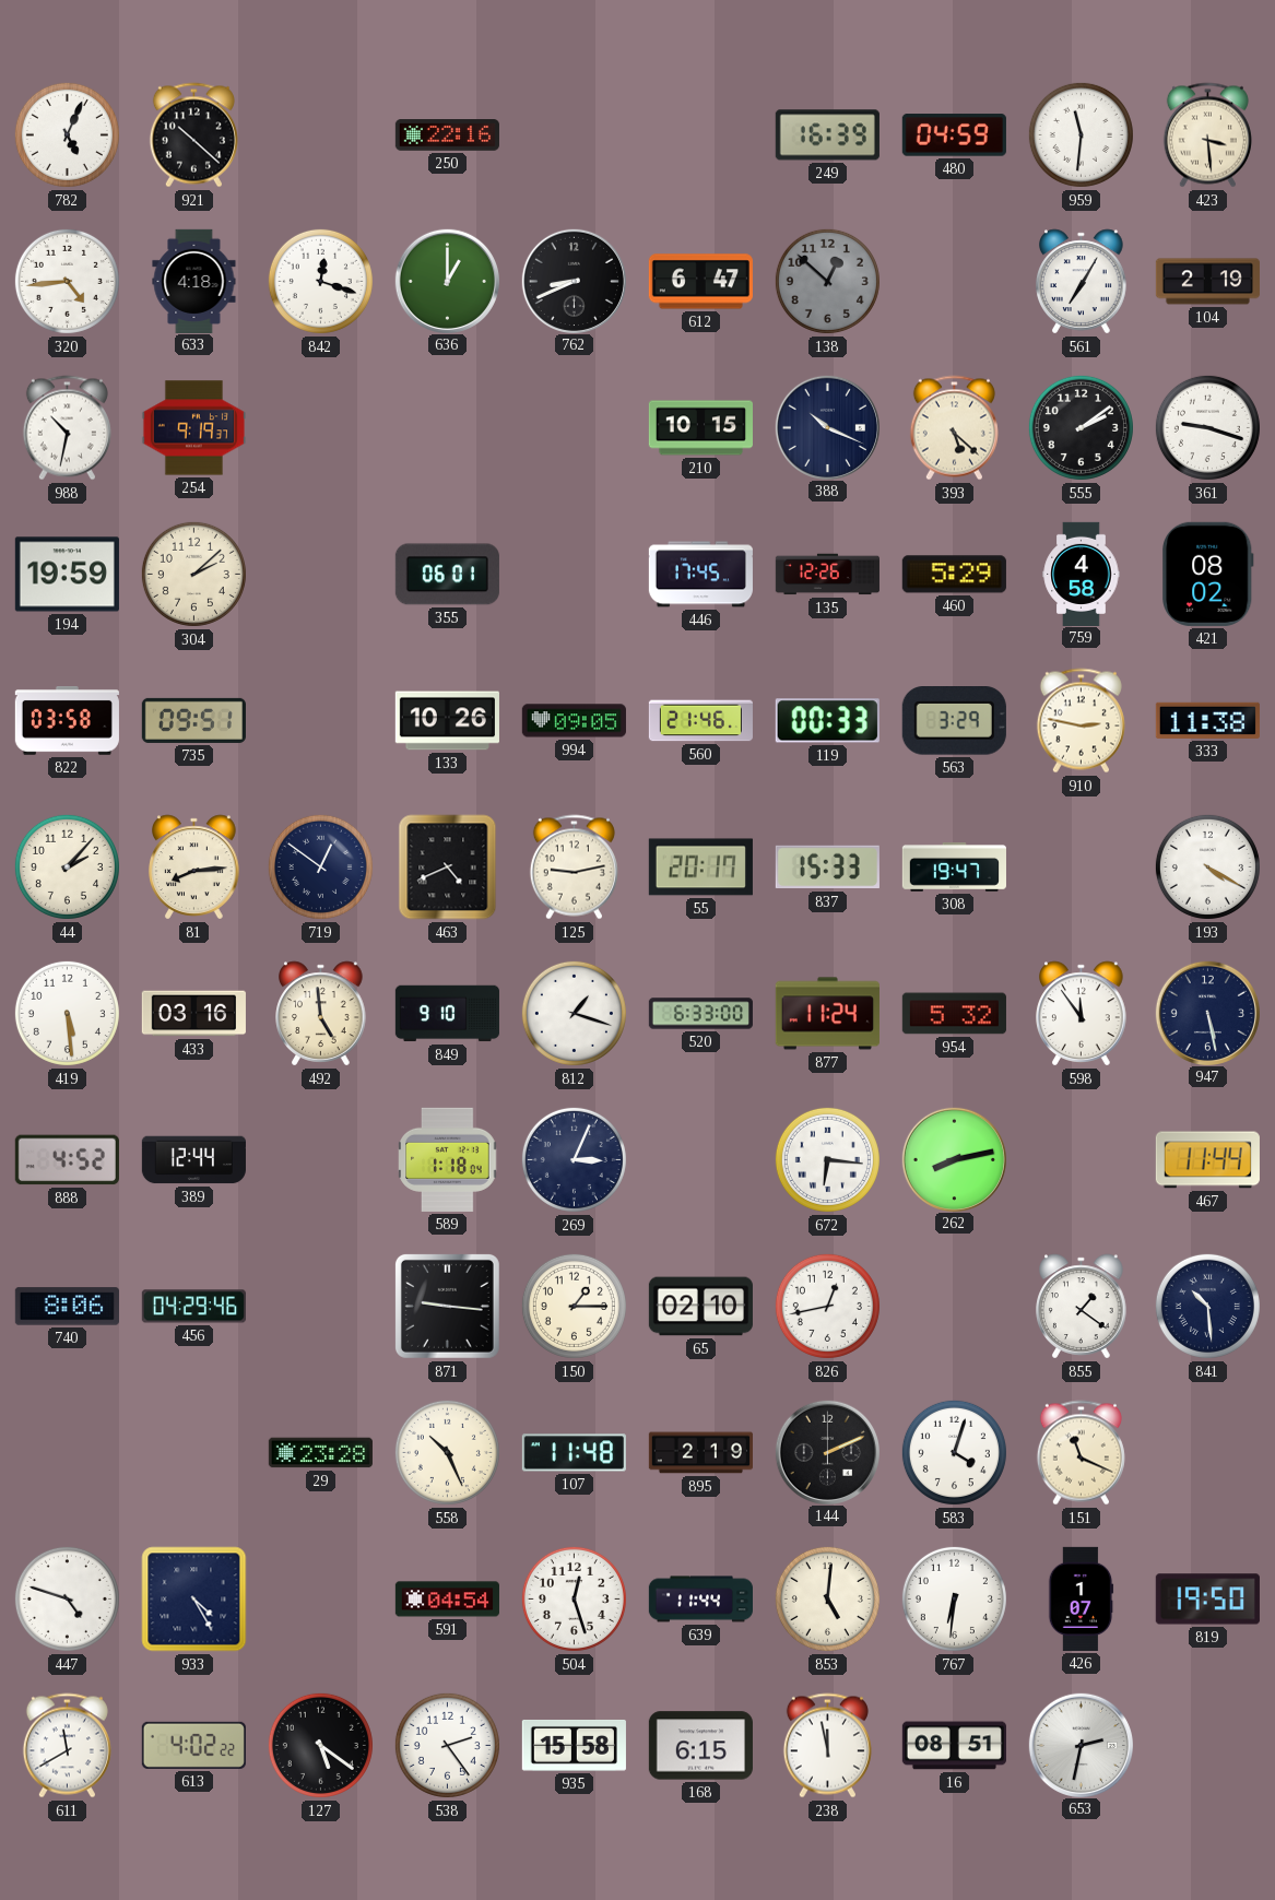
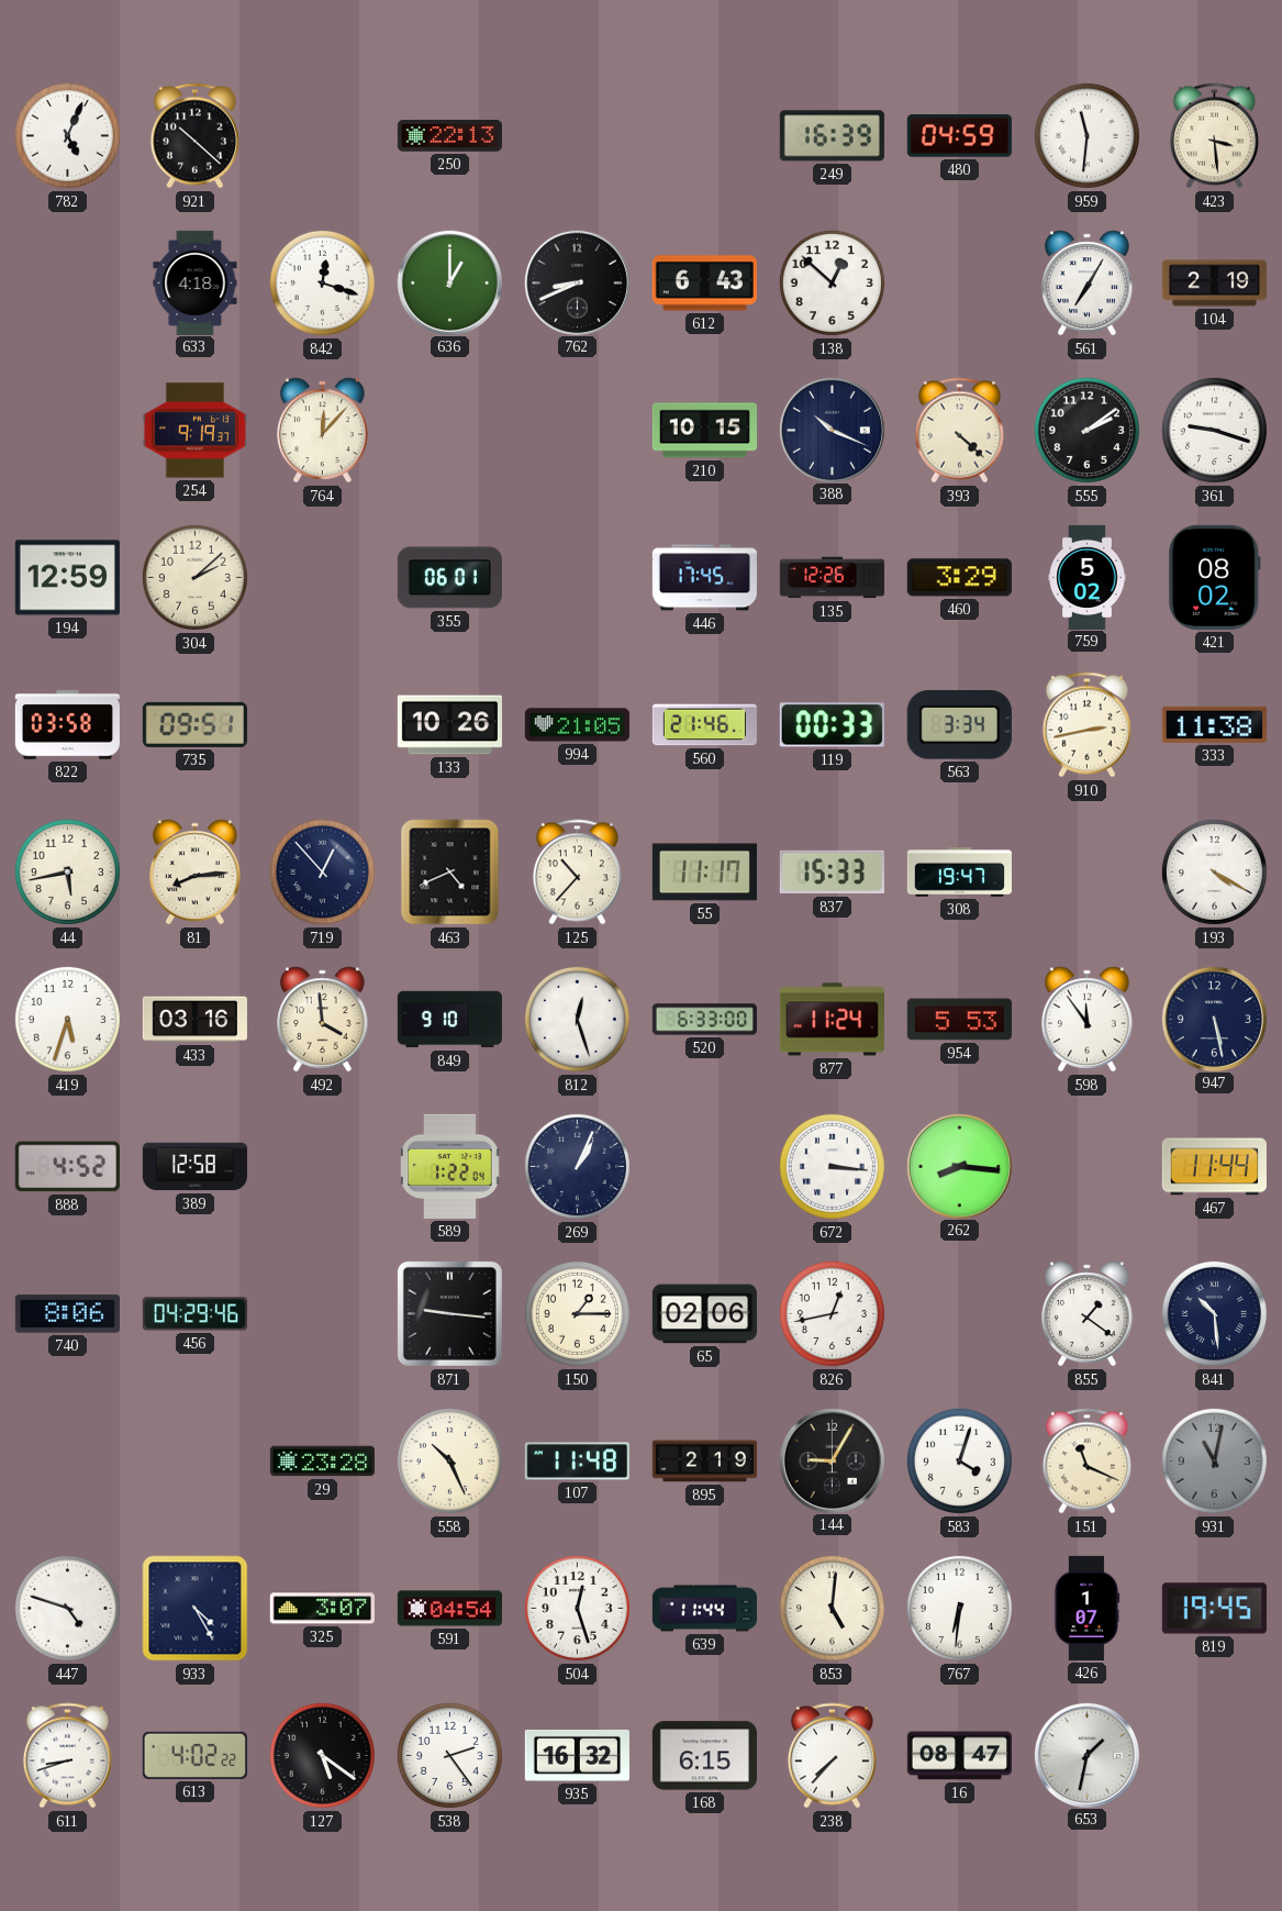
250: 22:16 -> 22:13 (449, 136)
320: 4:44 -> none (67, 281)
612: 6:47 -> 6:43 (704, 284)
138 dial: grey -> white (832, 282)
988: 10:32 -> none (67, 428)
764: none -> 12:07 (323, 431)
393: 5:22 -> 4:22 (959, 431)
194: 19:59 -> 12:59 (67, 578)
460: 5:29 -> 3:29 (959, 578)
759: 4:58 -> 5:02 (1088, 577)
994: 09:05 -> 21:05 (577, 725)
563: 3:29 -> 3:34 (959, 725)
910: 2:47 -> 2:43 (1086, 725)
44: 2:07 -> 5:43 (67, 871)
719: 12:51 -> 12:53 (322, 871)
125: 9:13 -> 10:37 (577, 873)
55: 20:17 -> 11:17 (704, 873)
419: 5:29 -> 5:33 (67, 1019)
492: 4:59 -> 3:59 (323, 1020)
812: 1:18 -> 12:27 (577, 1019)
954: 5:32 -> 5:53 (959, 1020)
389: 12:44 -> 12:58 (194, 1167)
589: 1:18 -> 1:22 (450, 1166)
269: 3:04 -> 1:04 (577, 1166)
672: 6:16 -> 3:16 (832, 1166)
262: 8:13 -> 8:16 (959, 1166)
65: 02:10 -> 02:06 (704, 1314)
144: 2:11 -> 9:05 (832, 1460)
931: none -> 11:02 (1214, 1460)
325: none -> 3:07 (322, 1609)
819: 19:50 -> 19:45 (1214, 1609)
611: 11:40 -> 8:42 (67, 1756)
935: 15:58 -> 16:32 (577, 1755)
238: 11:58 -> 7:37 (832, 1756)
16: 08:51 -> 08:47 (959, 1756)
653: 2:32 -> 1:32 (1086, 1755)
